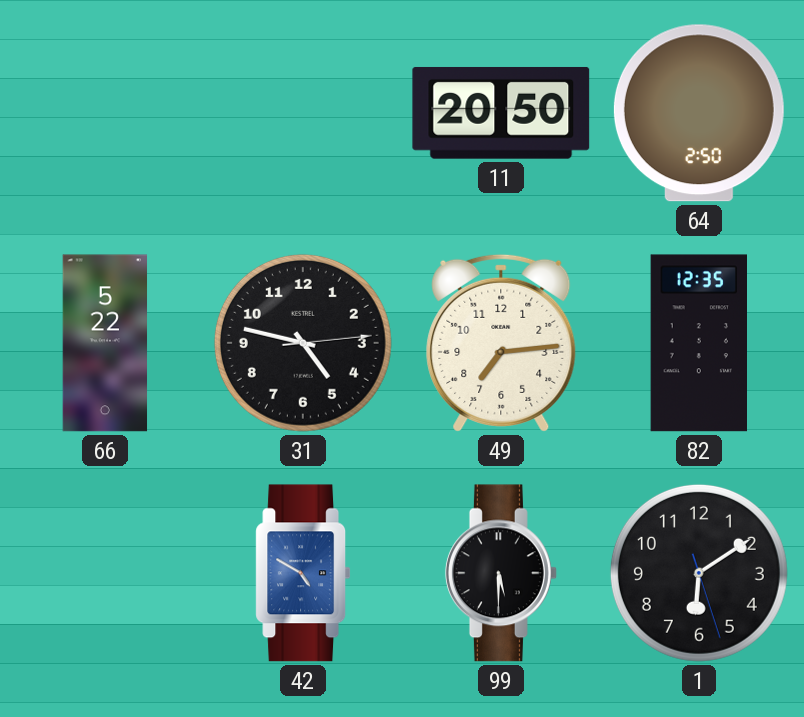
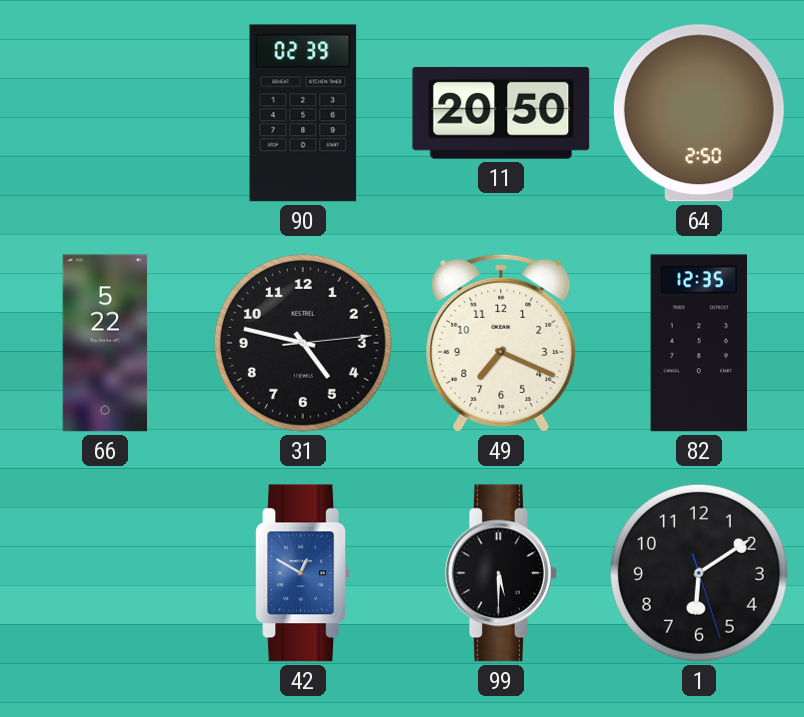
90: none -> 02:39 (303, 113)
49: 7:14 -> 7:19 (501, 343)
42: 4:50 -> 12:50 (303, 573)
